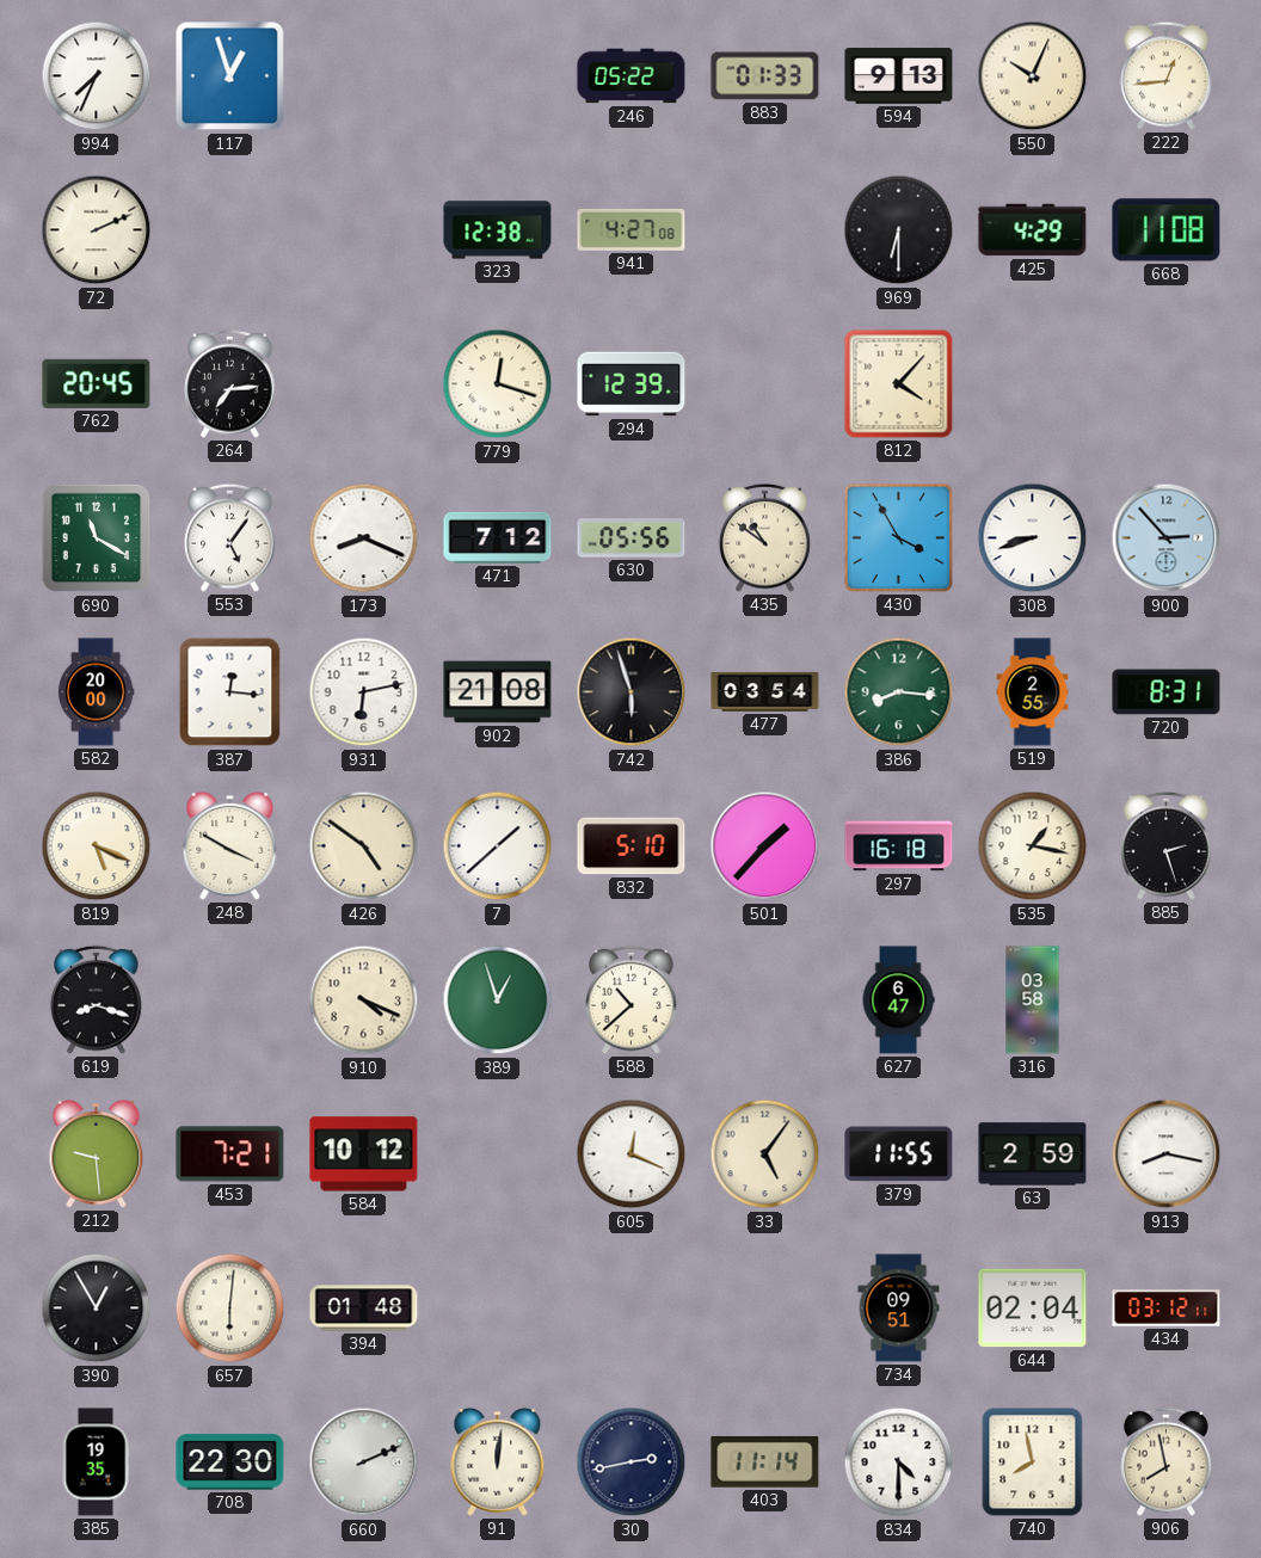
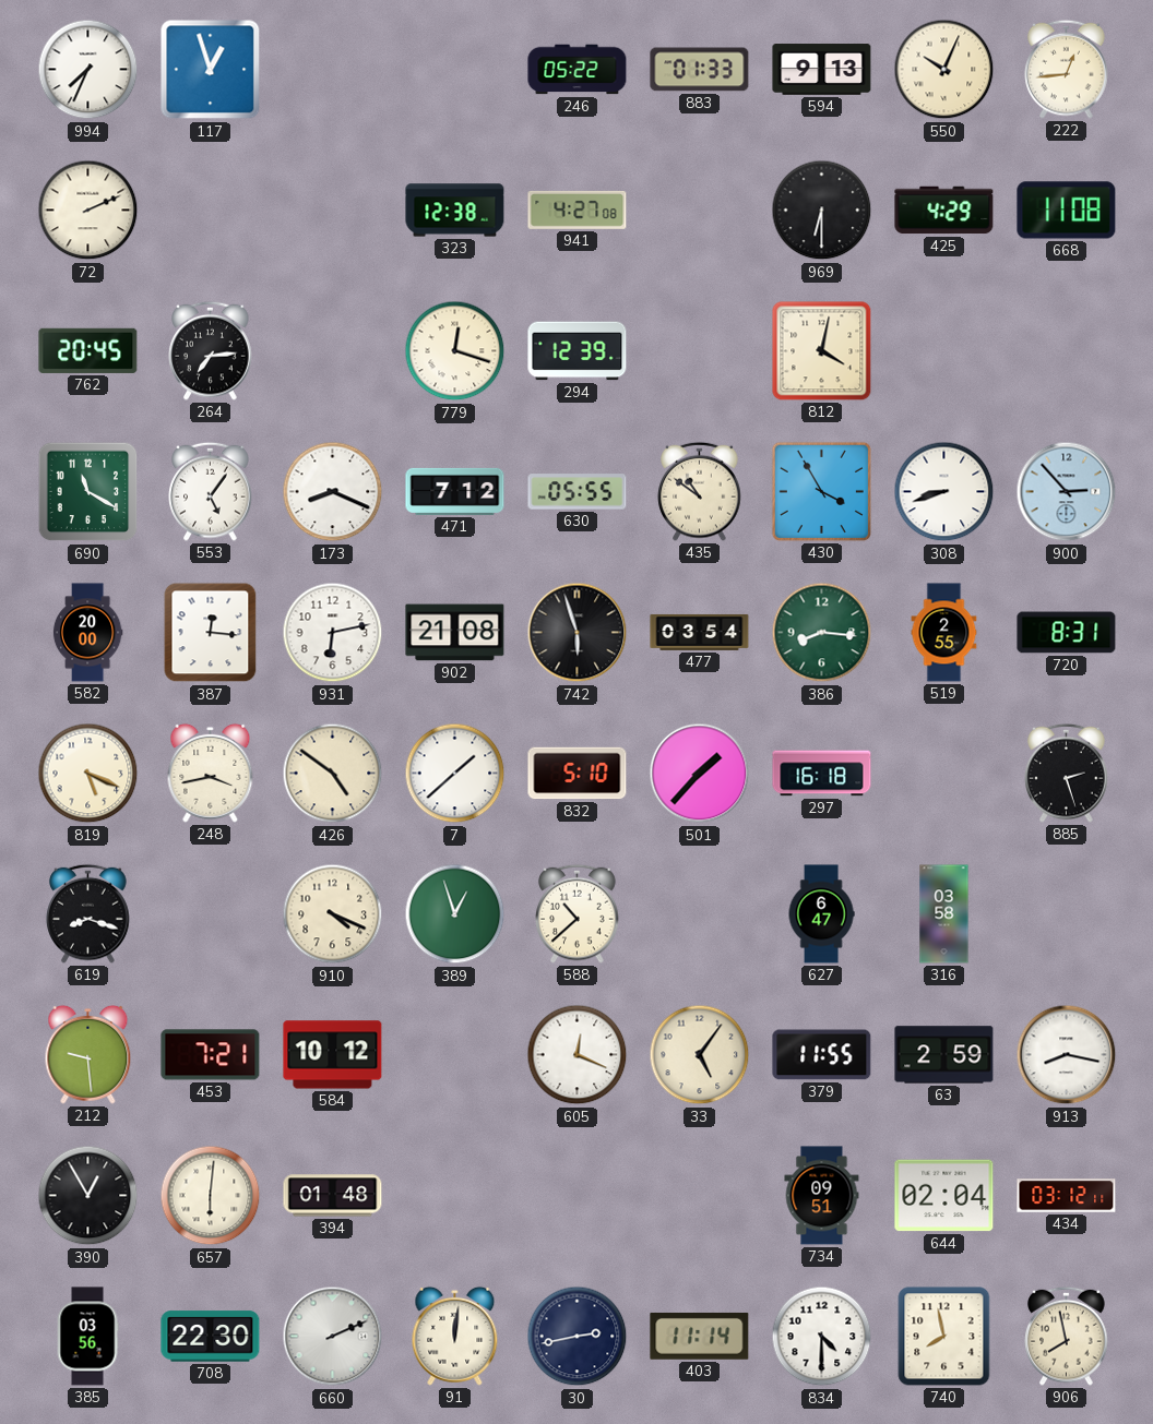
812: 4:07 -> 4:02 (822, 351)
630: 05:56 -> 05:55 (578, 492)
248: 3:50 -> 3:43 (211, 773)
535: 1:17 -> none (1033, 846)
385: 19:35 -> 03:56 (87, 1337)
